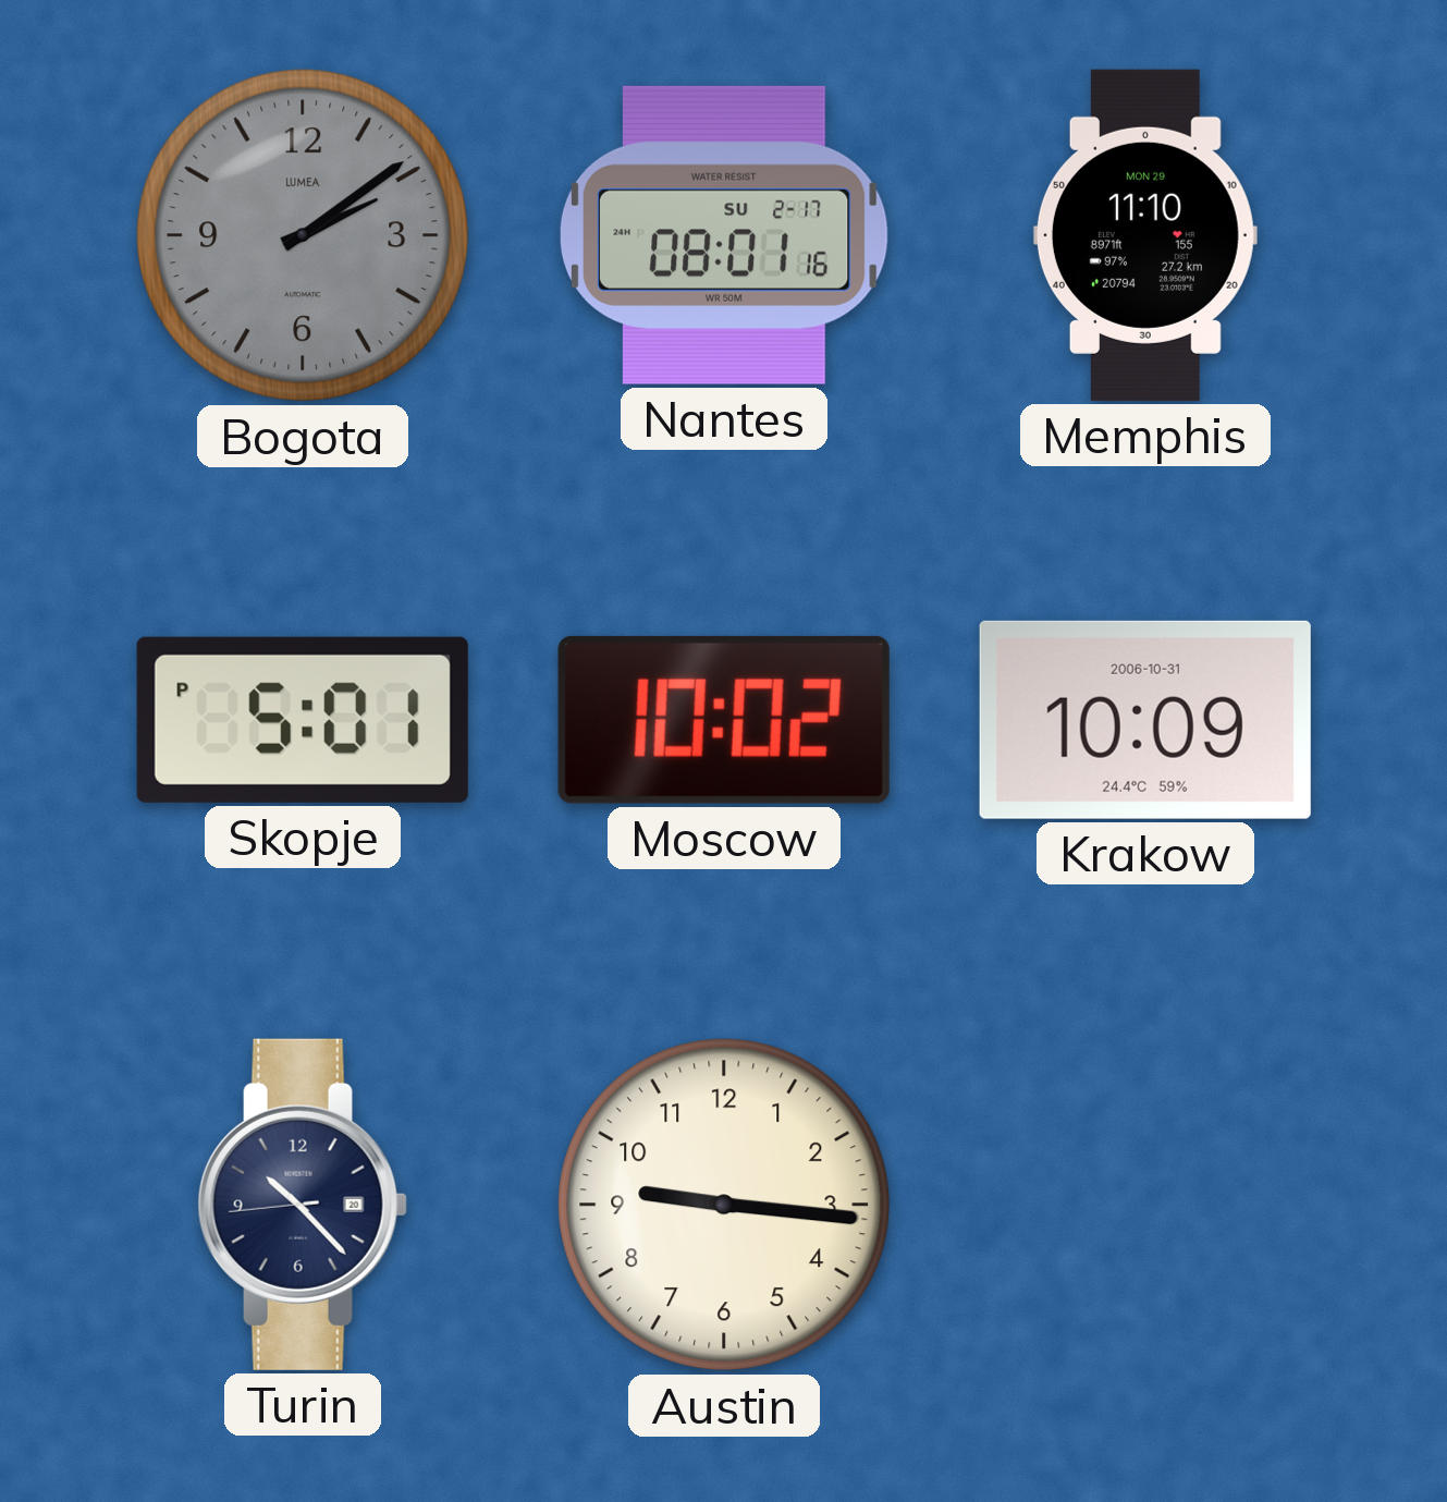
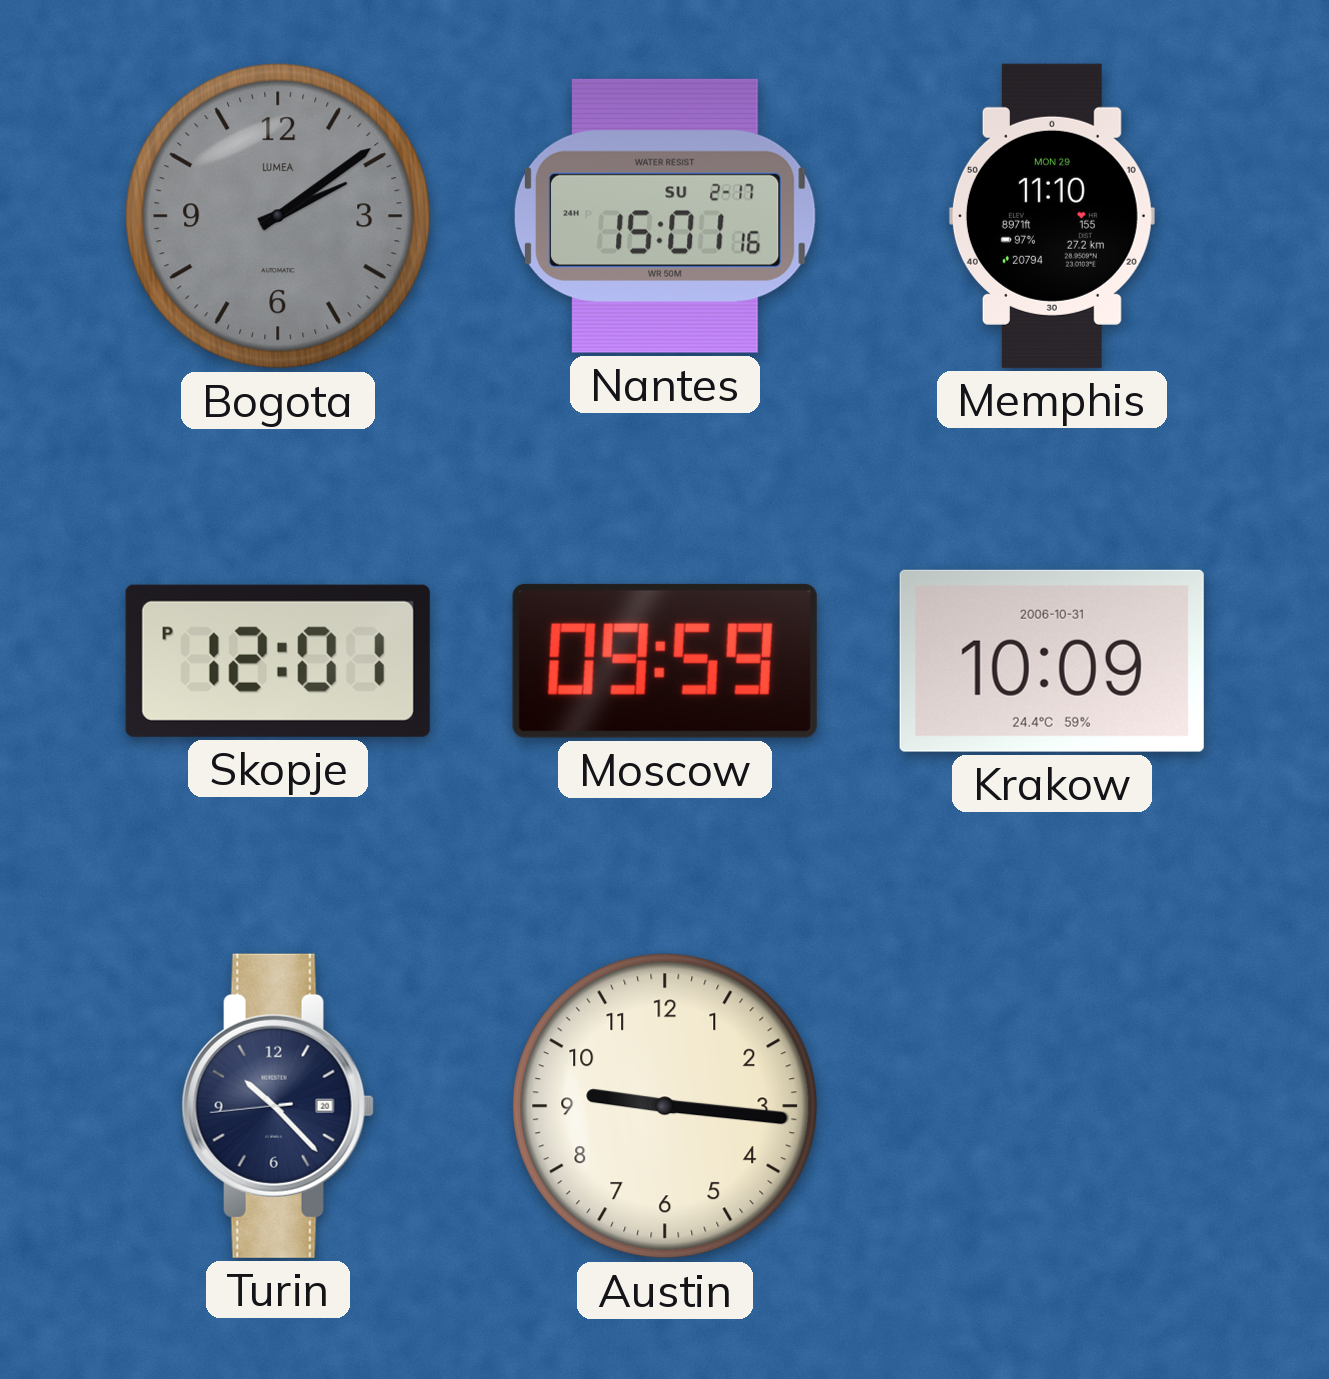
Nantes: 08:01 -> 15:01 (665, 216)
Skopje: 5:01 -> 12:01 (278, 661)
Moscow: 10:02 -> 09:59 (665, 661)
